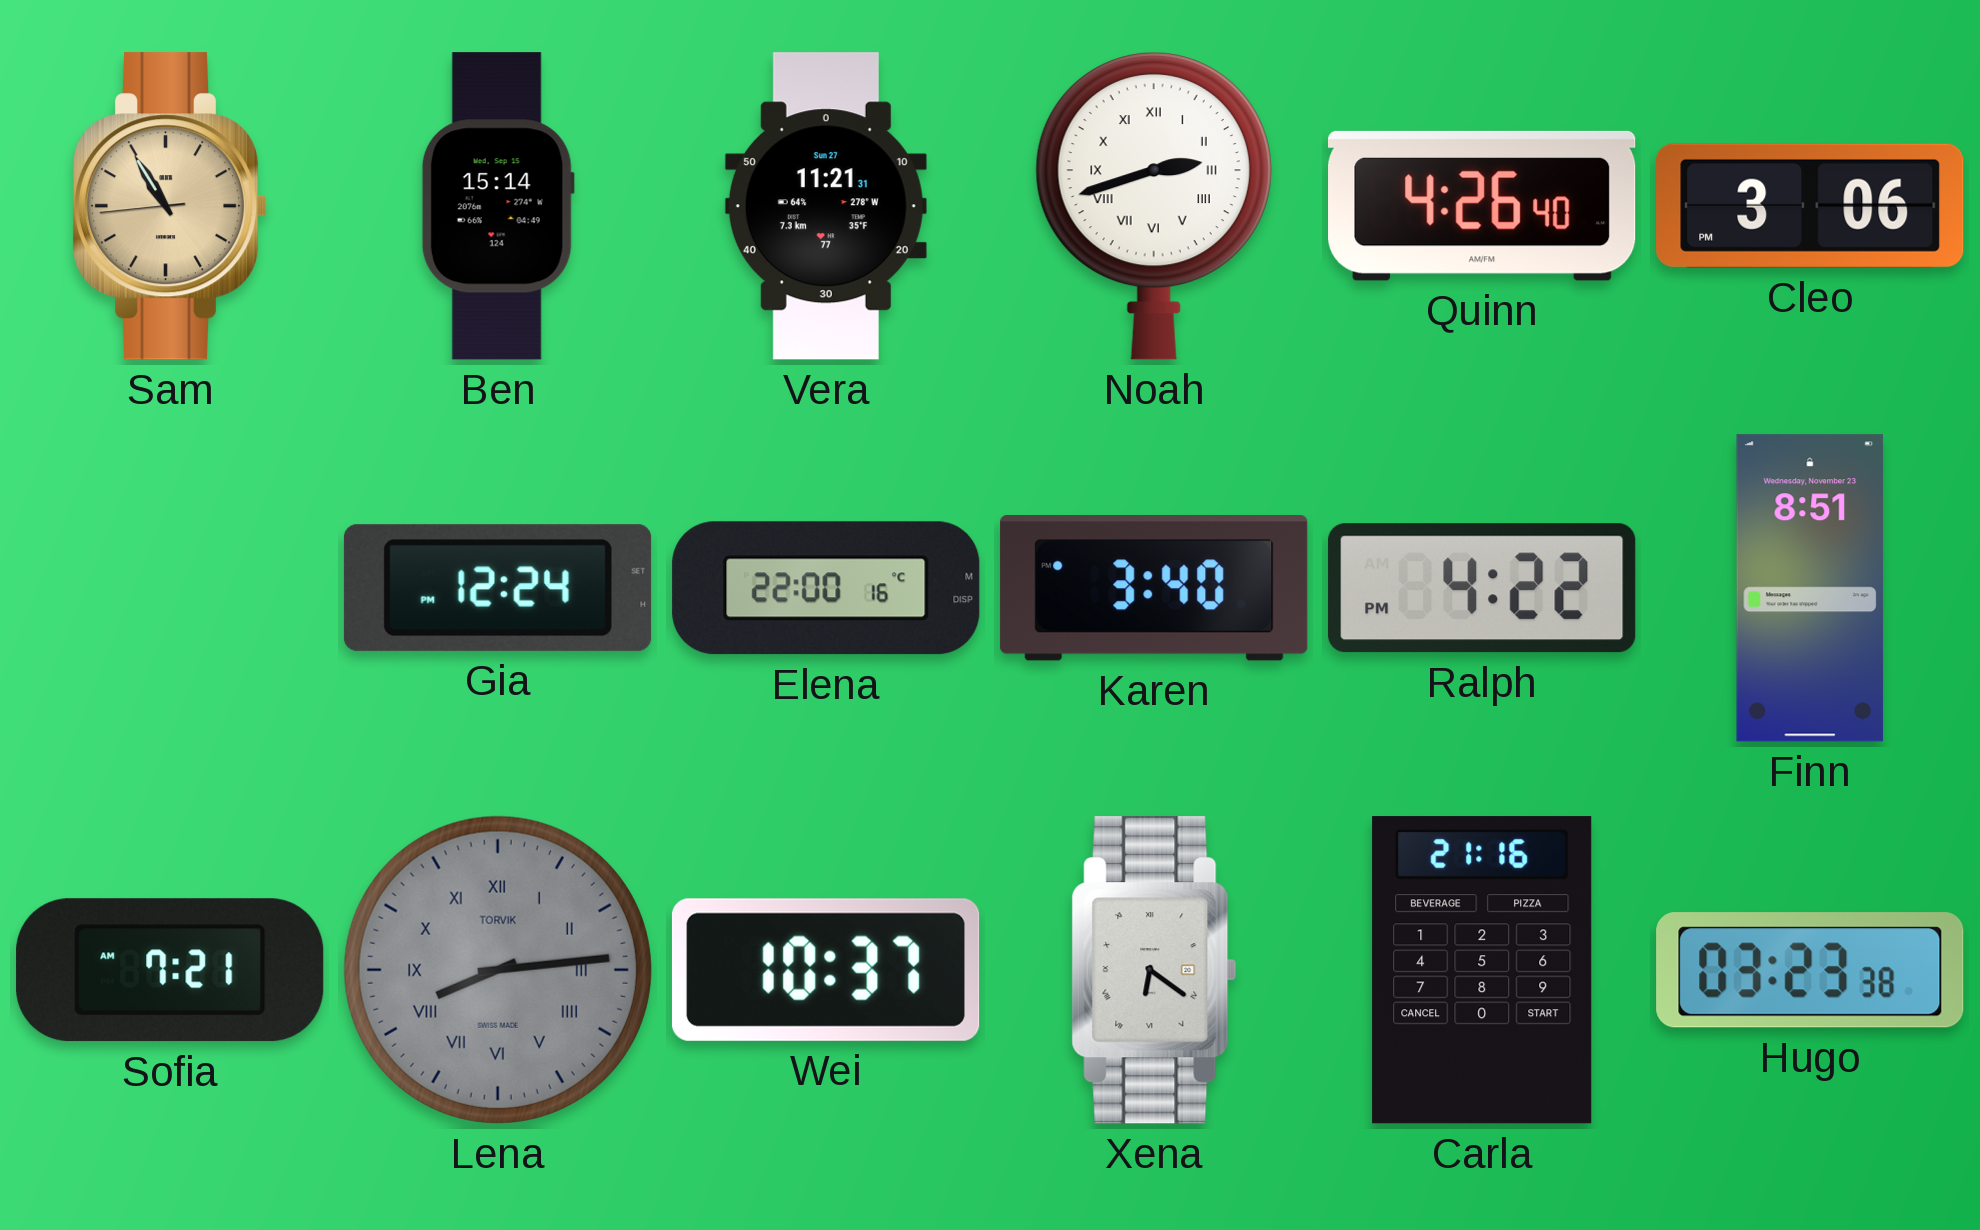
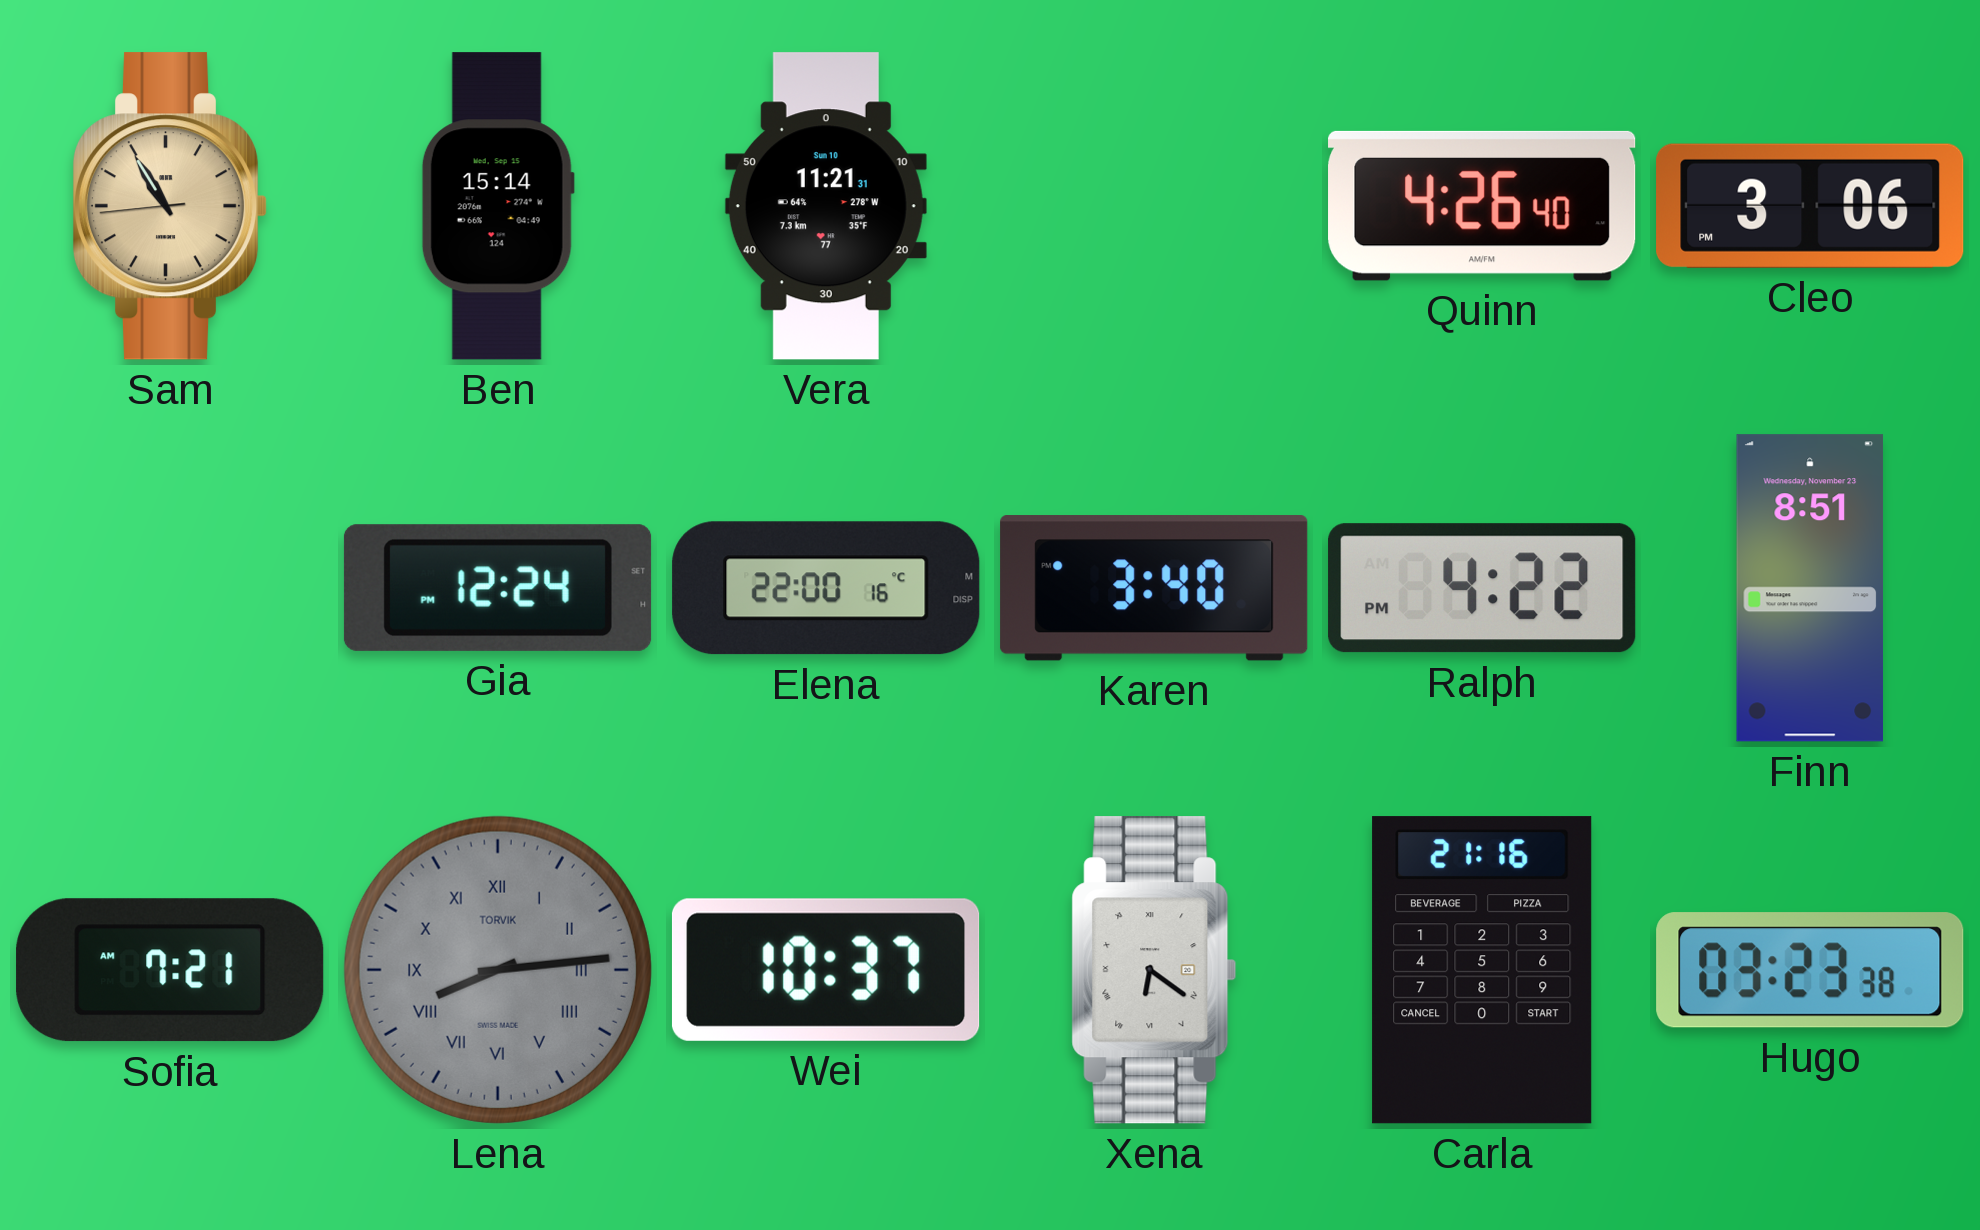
Vera date: Sun 27 -> Sun 10 (826, 206)
Noah: 2:42 -> none (1154, 206)
